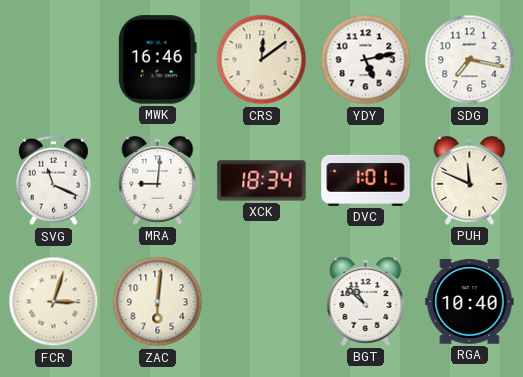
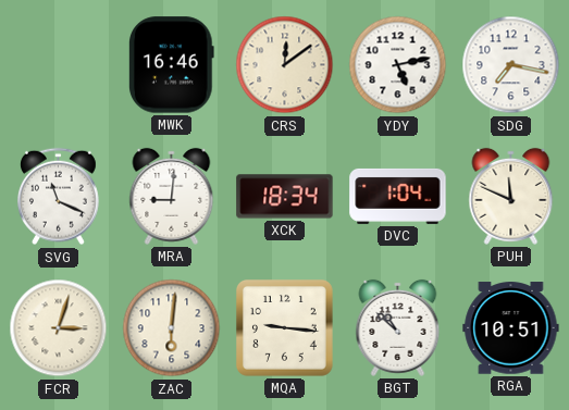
DVC: 1:01 -> 1:04 (398, 196)
MQA: none -> 9:16 (284, 327)
RGA: 10:40 -> 10:51 (511, 328)
